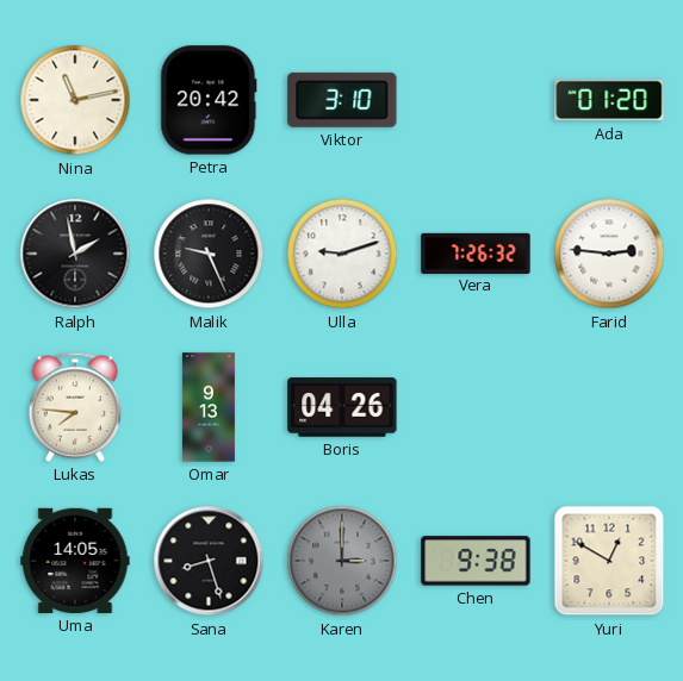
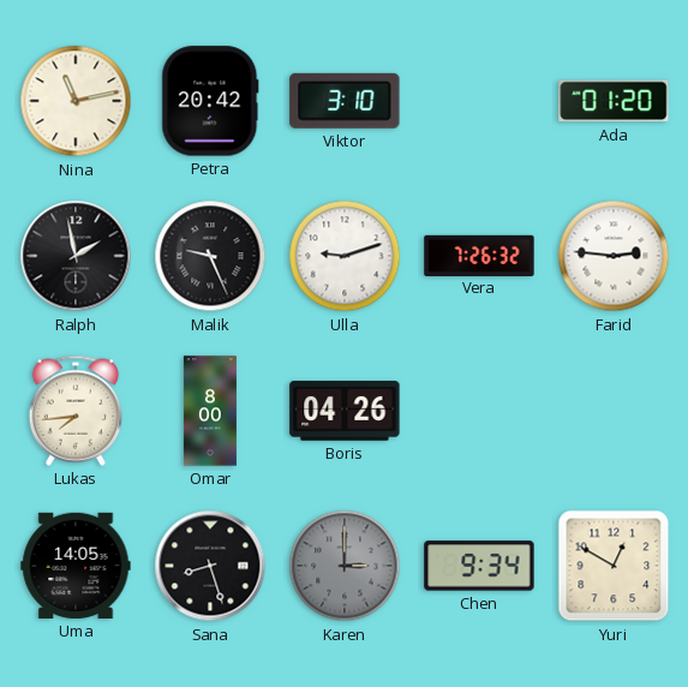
Lukas: 7:46 -> 7:44 (76, 411)
Omar: 9:13 -> 8:00 (210, 411)
Chen: 9:38 -> 9:34 (479, 566)
